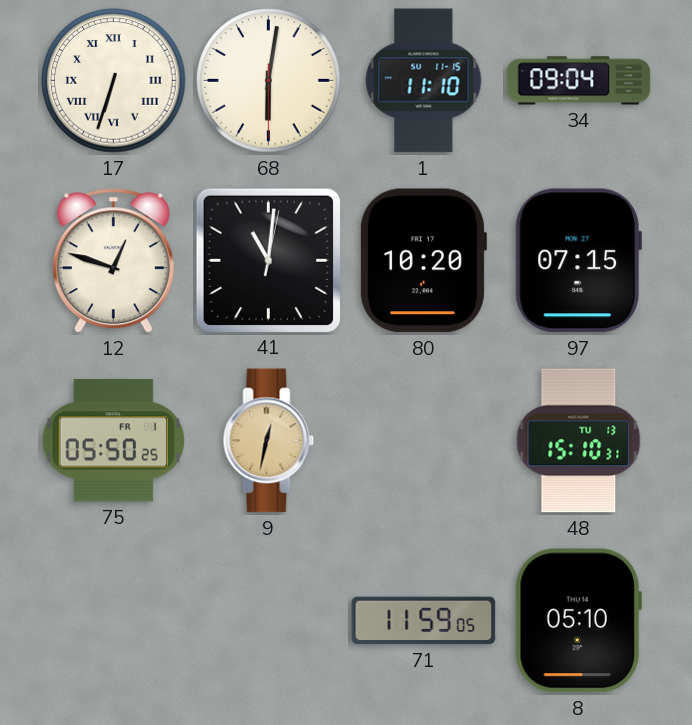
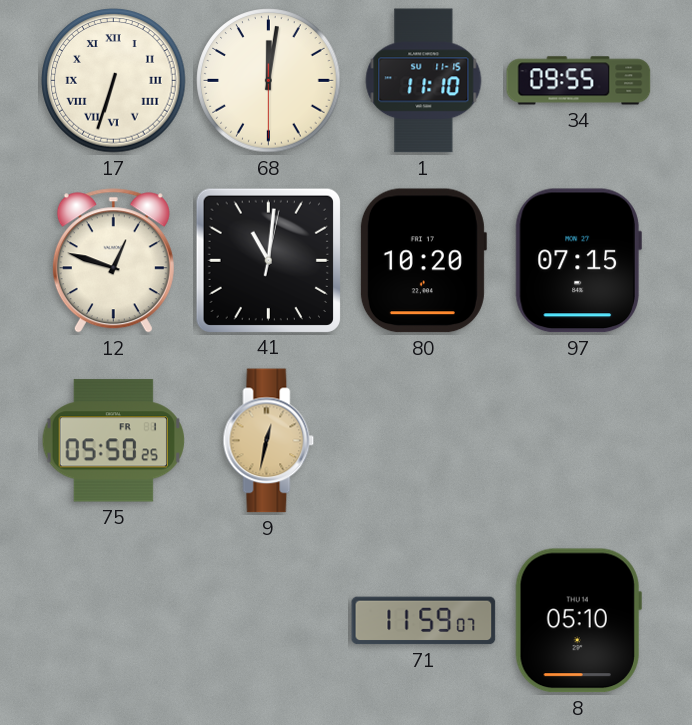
68: 6:01 -> 12:01 (269, 81)
34: 09:04 -> 09:55 (579, 81)
48: 15:10 -> none (579, 441)
71: 11:59:05 -> 11:59:07 (424, 621)
